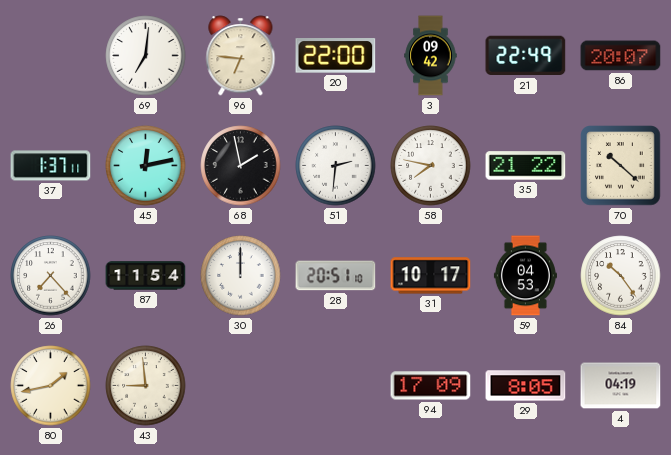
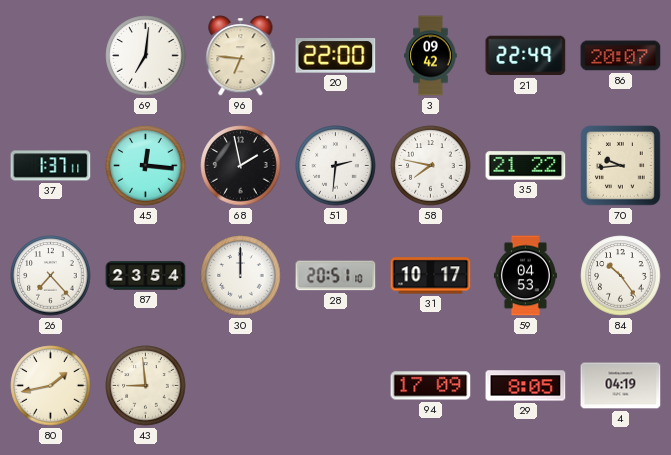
45: 12:13 -> 12:16 (146, 166)
70: 10:22 -> 9:44 (621, 166)
87: 11:54 -> 23:54 (146, 276)
